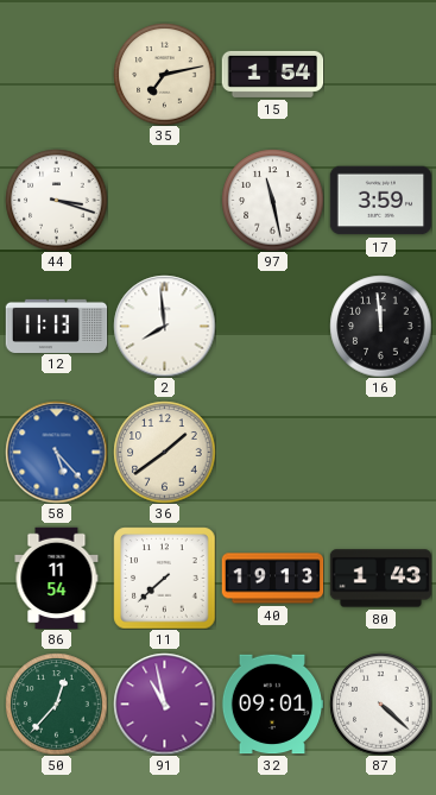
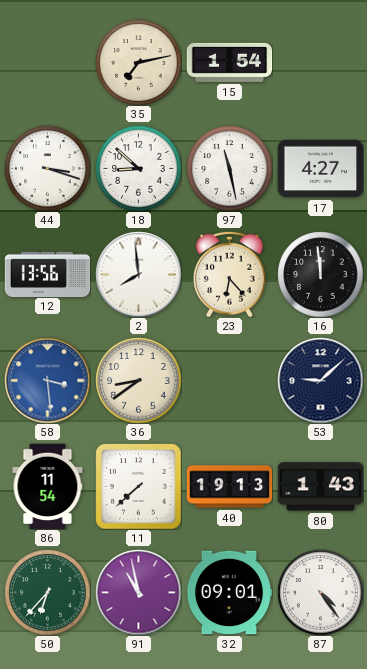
18: none -> 8:52 (138, 168)
17: 3:59 -> 4:27 (320, 169)
12: 11:13 -> 13:56 (47, 274)
23: none -> 6:23 (230, 274)
58: 5:23 -> 3:29 (47, 380)
36: 1:39 -> 8:39 (138, 380)
53: none -> 9:08 (320, 380)
50: 12:37 -> 6:37 (47, 592)
87: 4:22 -> 4:24 (320, 592)
